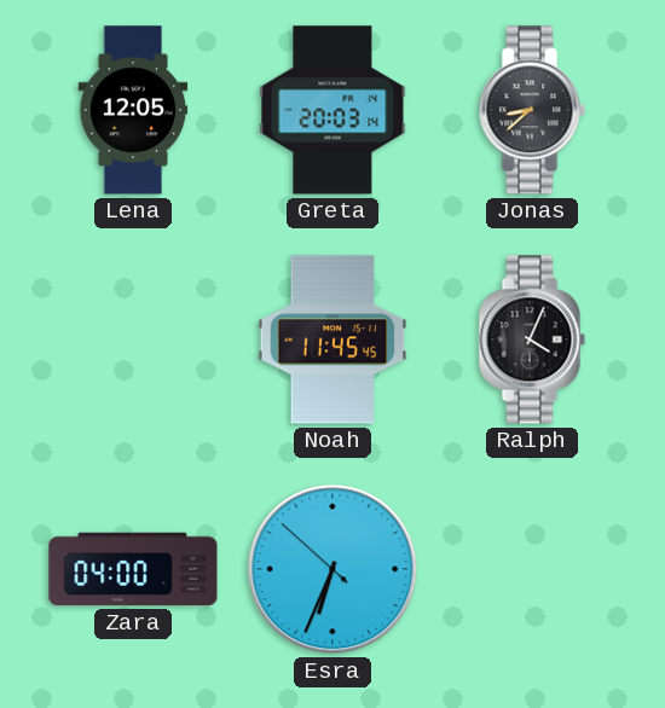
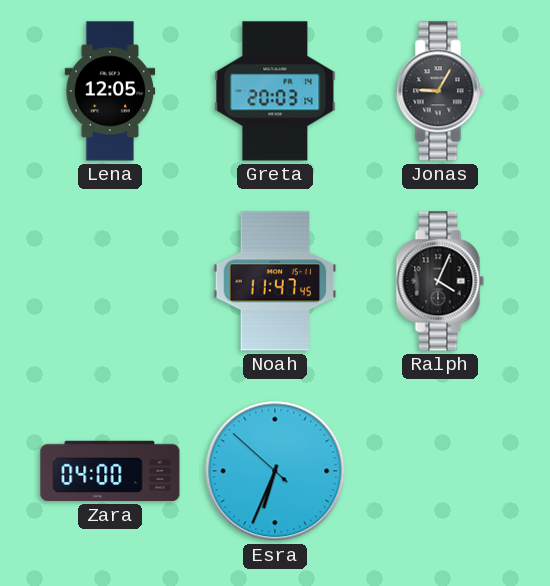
Jonas: 8:38 -> 9:05 (440, 91)
Noah: 11:45 -> 11:47 (275, 281)
